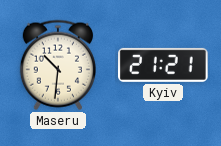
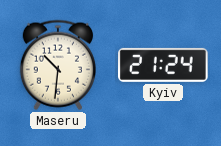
Kyiv: 21:21 -> 21:24 (163, 65)
